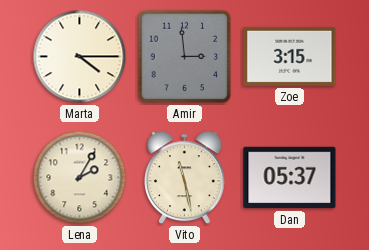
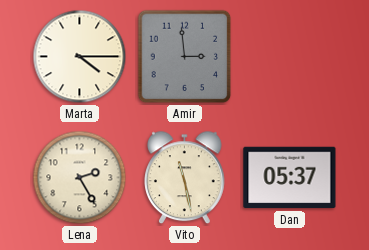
Zoe: 3:15 -> none (290, 56)
Lena: 2:05 -> 2:25 (80, 178)
